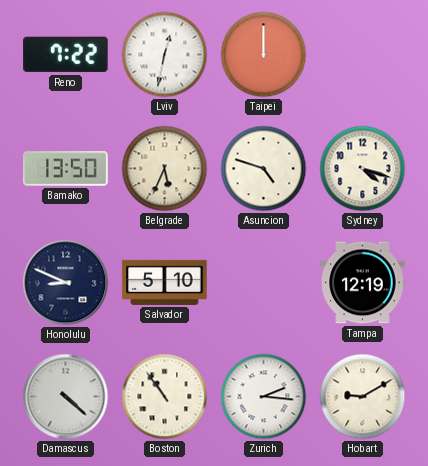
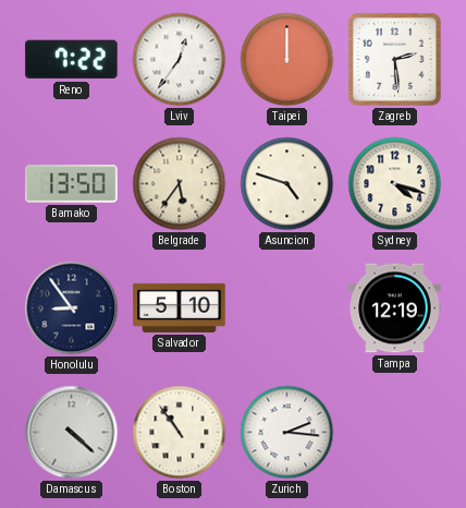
Lviv: 12:32 -> 12:36 (180, 60)
Zagreb: none -> 2:29 (394, 59)
Belgrade: 5:34 -> 5:36 (180, 184)
Honolulu: 8:49 -> 8:54 (72, 309)
Hobart: 9:10 -> none (363, 397)
